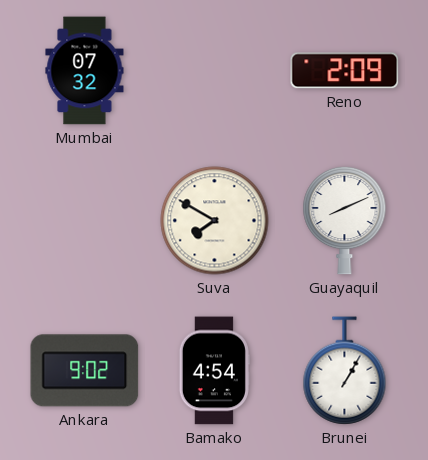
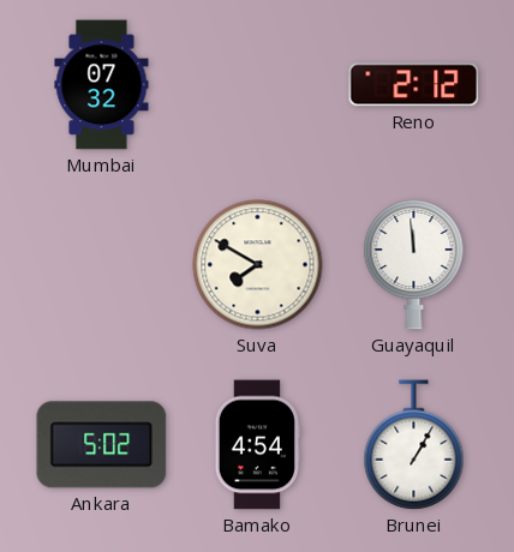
Reno: 2:09 -> 2:12 (414, 85)
Guayaquil: 8:11 -> 11:59 (414, 264)
Ankara: 9:02 -> 5:02 (102, 445)
